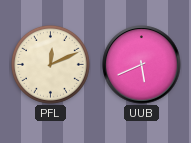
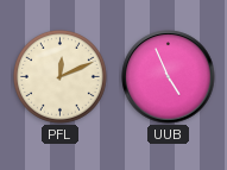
UUB: 5:41 -> 4:56 (169, 77)
